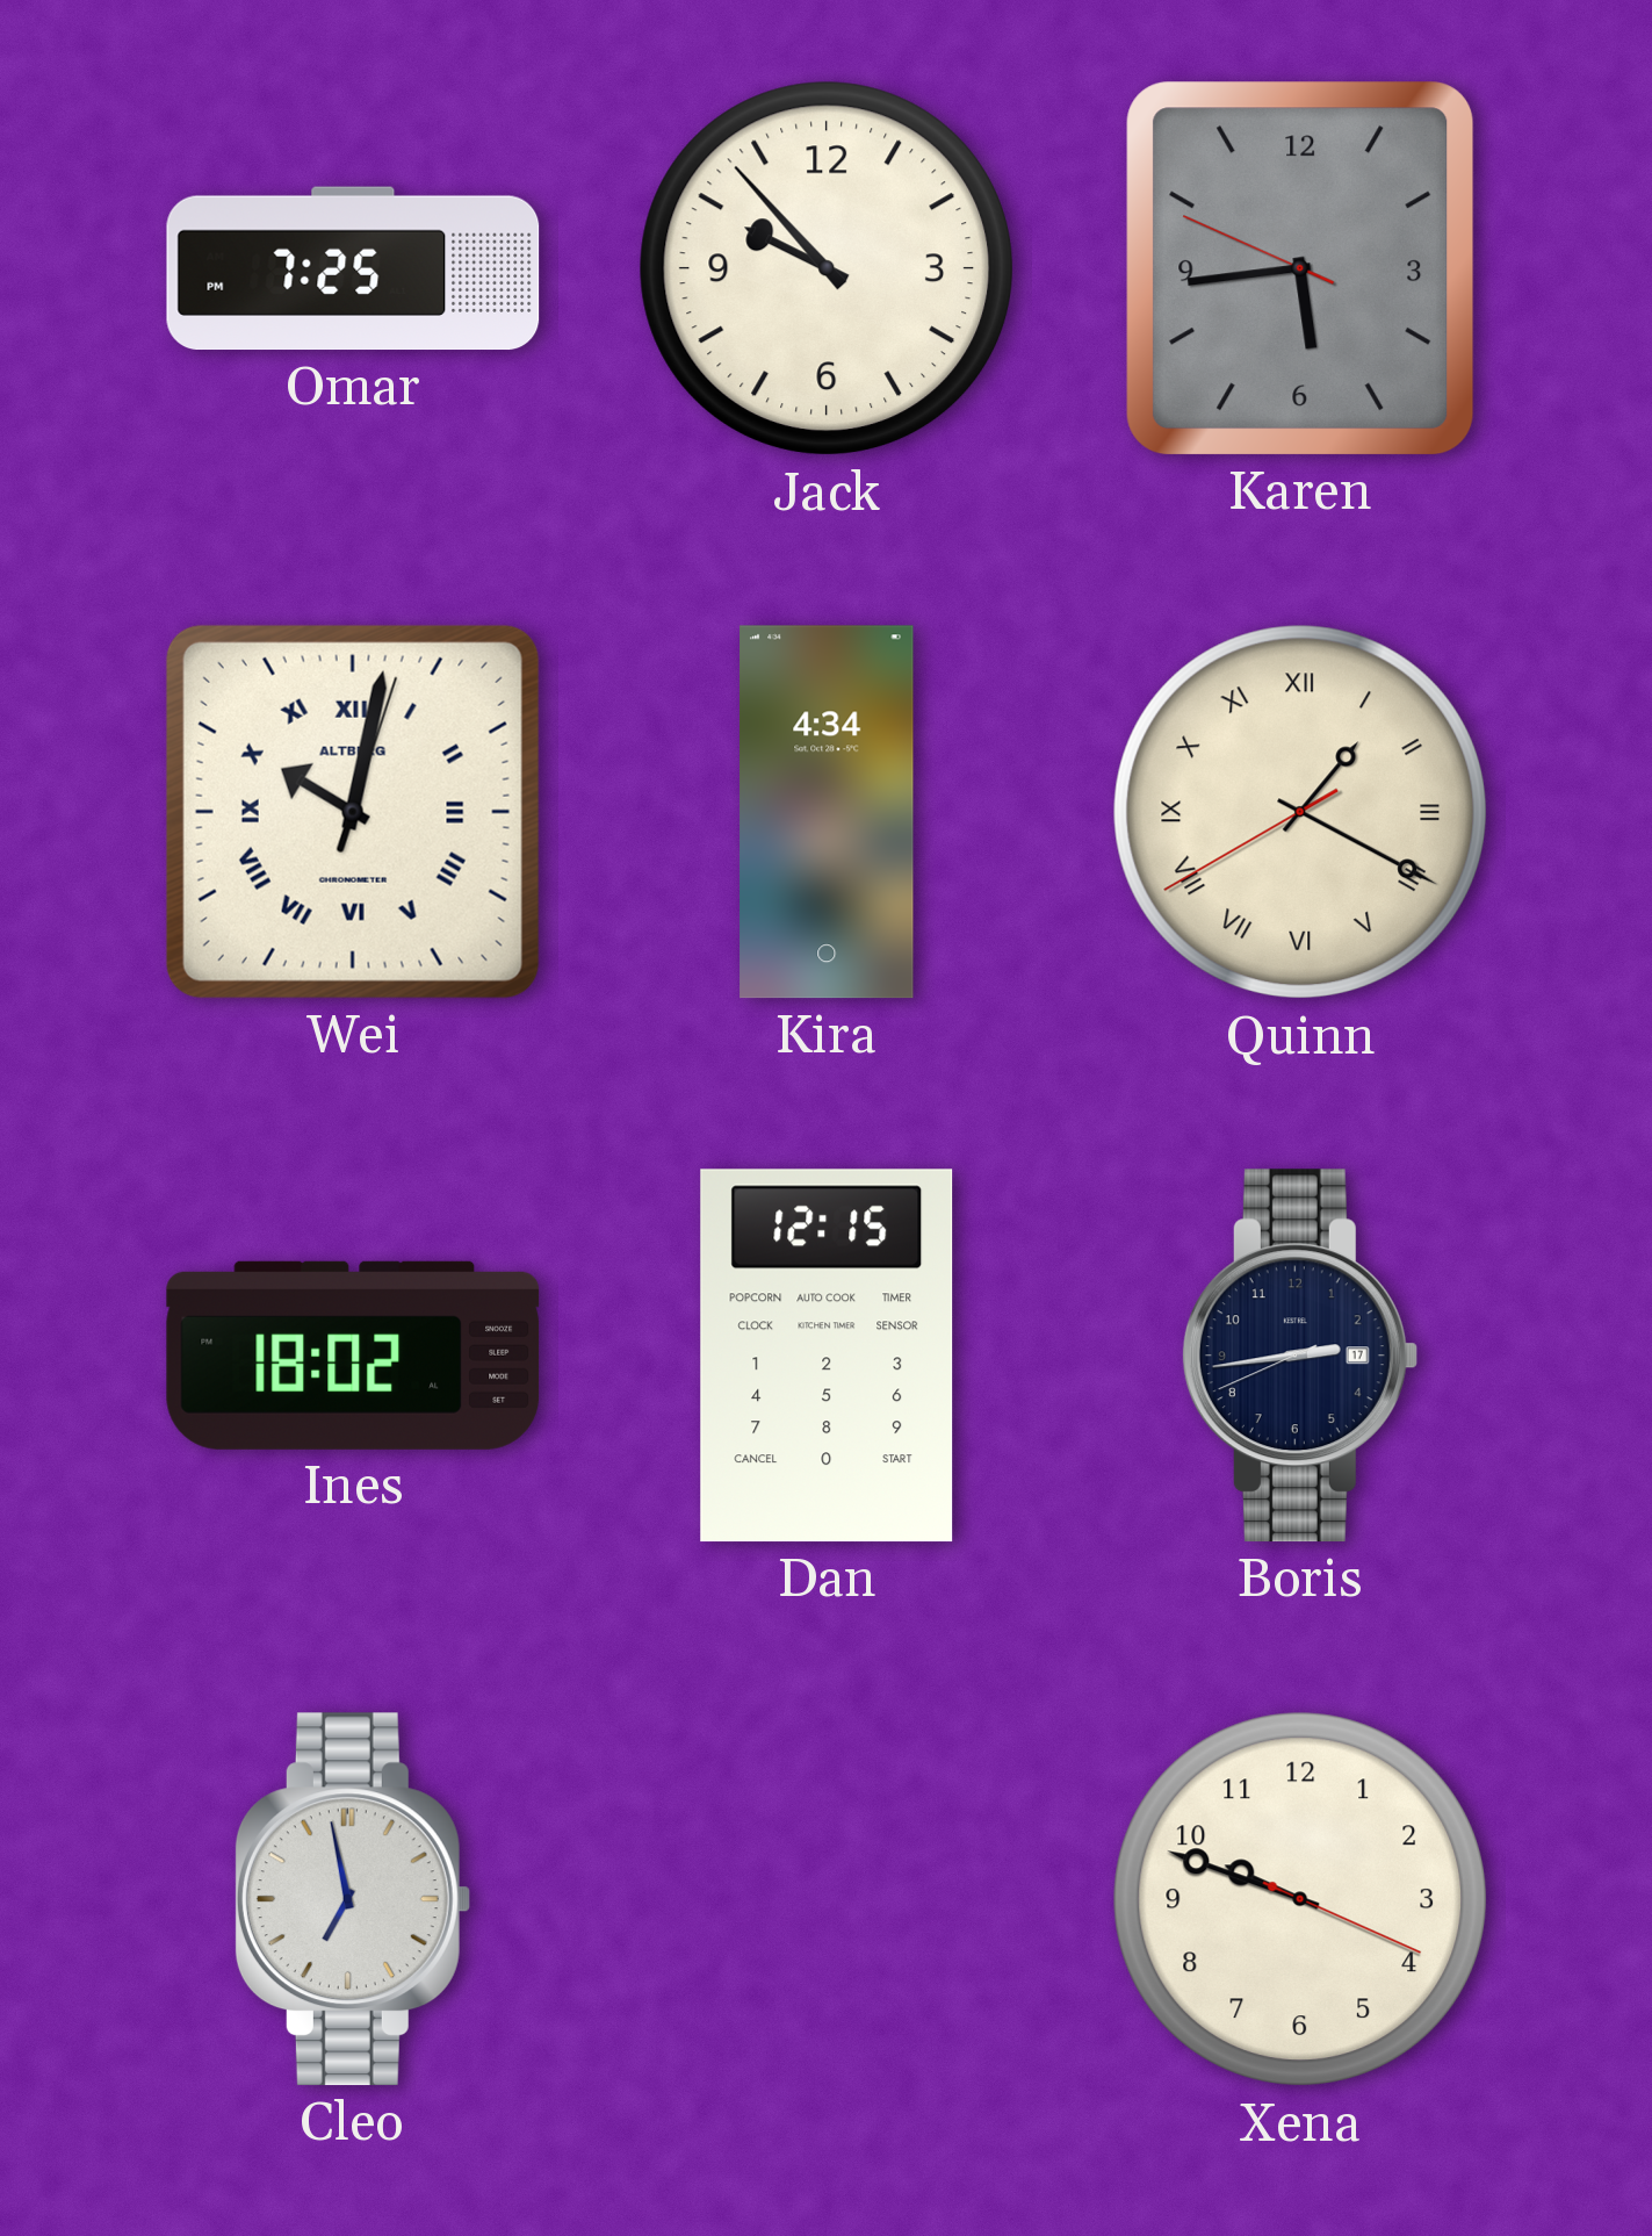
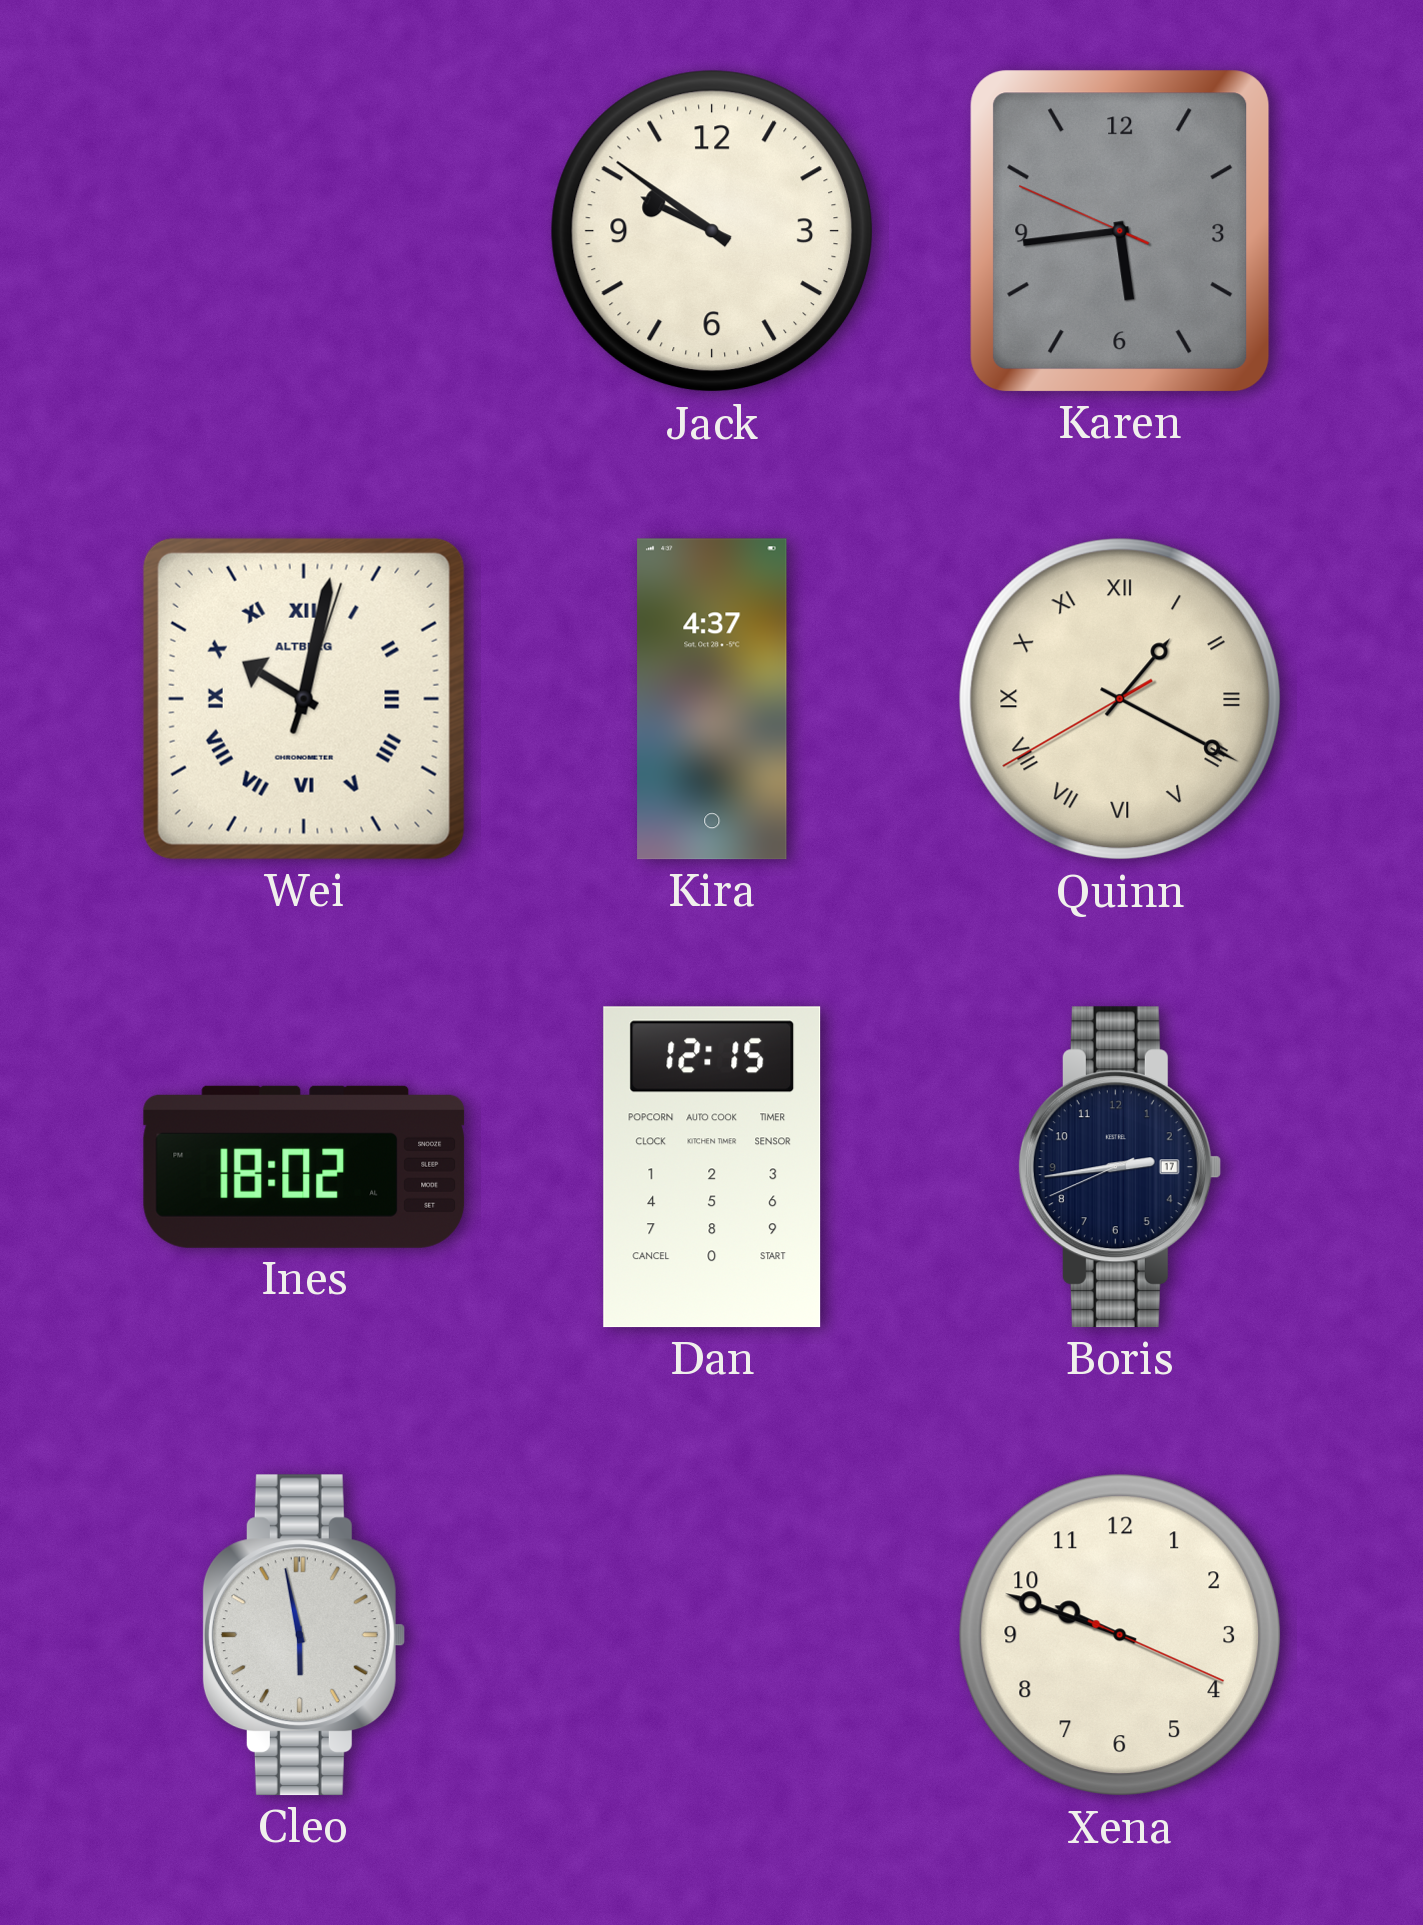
Omar: 7:25 -> none (353, 268)
Jack: 9:53 -> 9:51 (712, 231)
Kira: 4:34 -> 4:37 (712, 699)
Cleo: 6:58 -> 5:58 (303, 1635)
